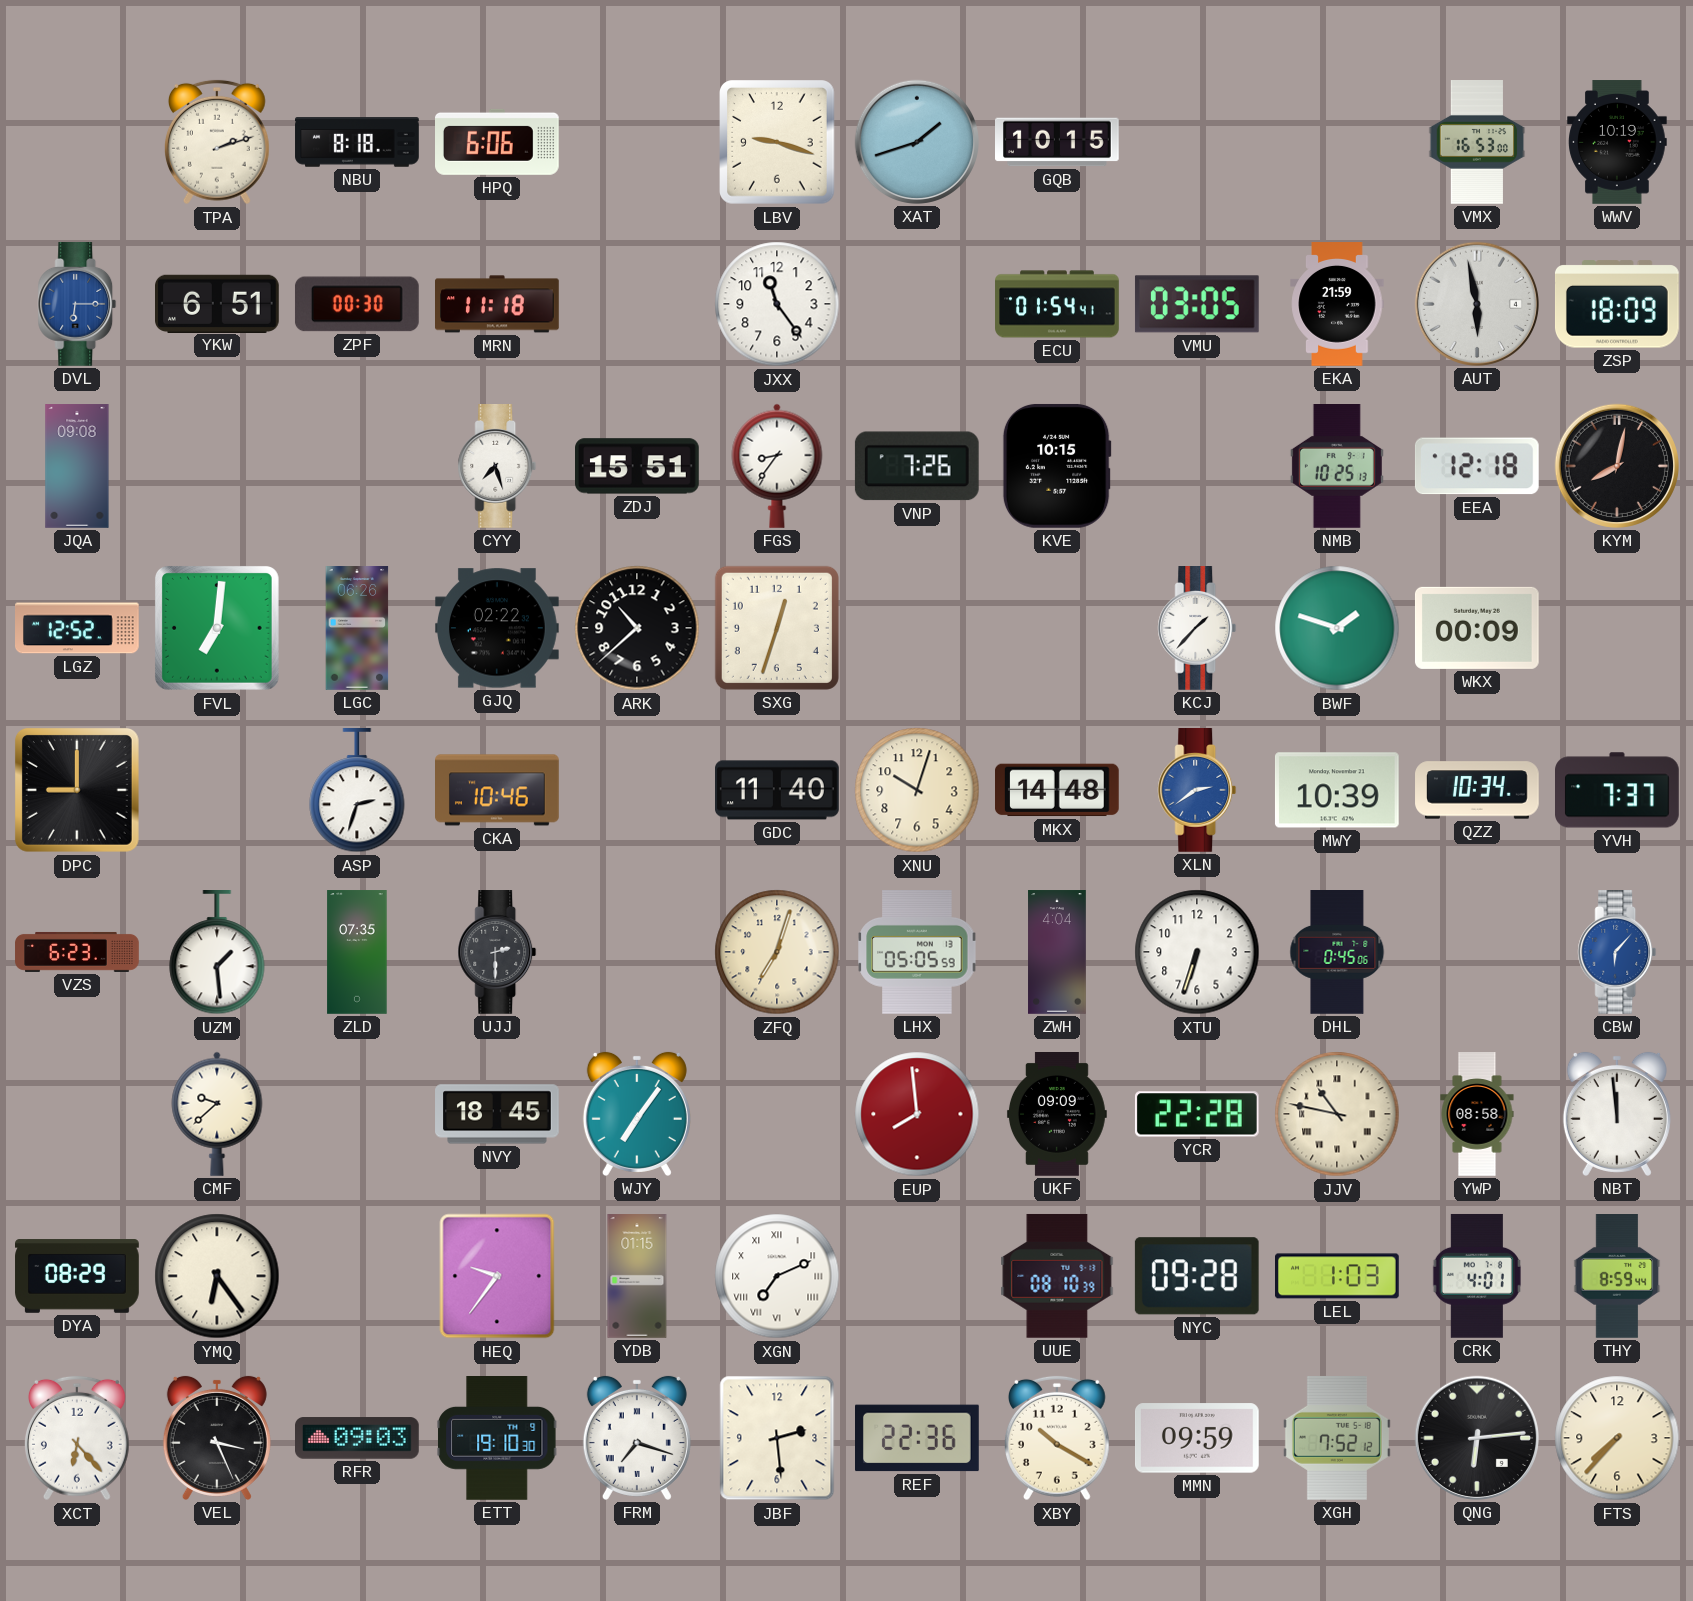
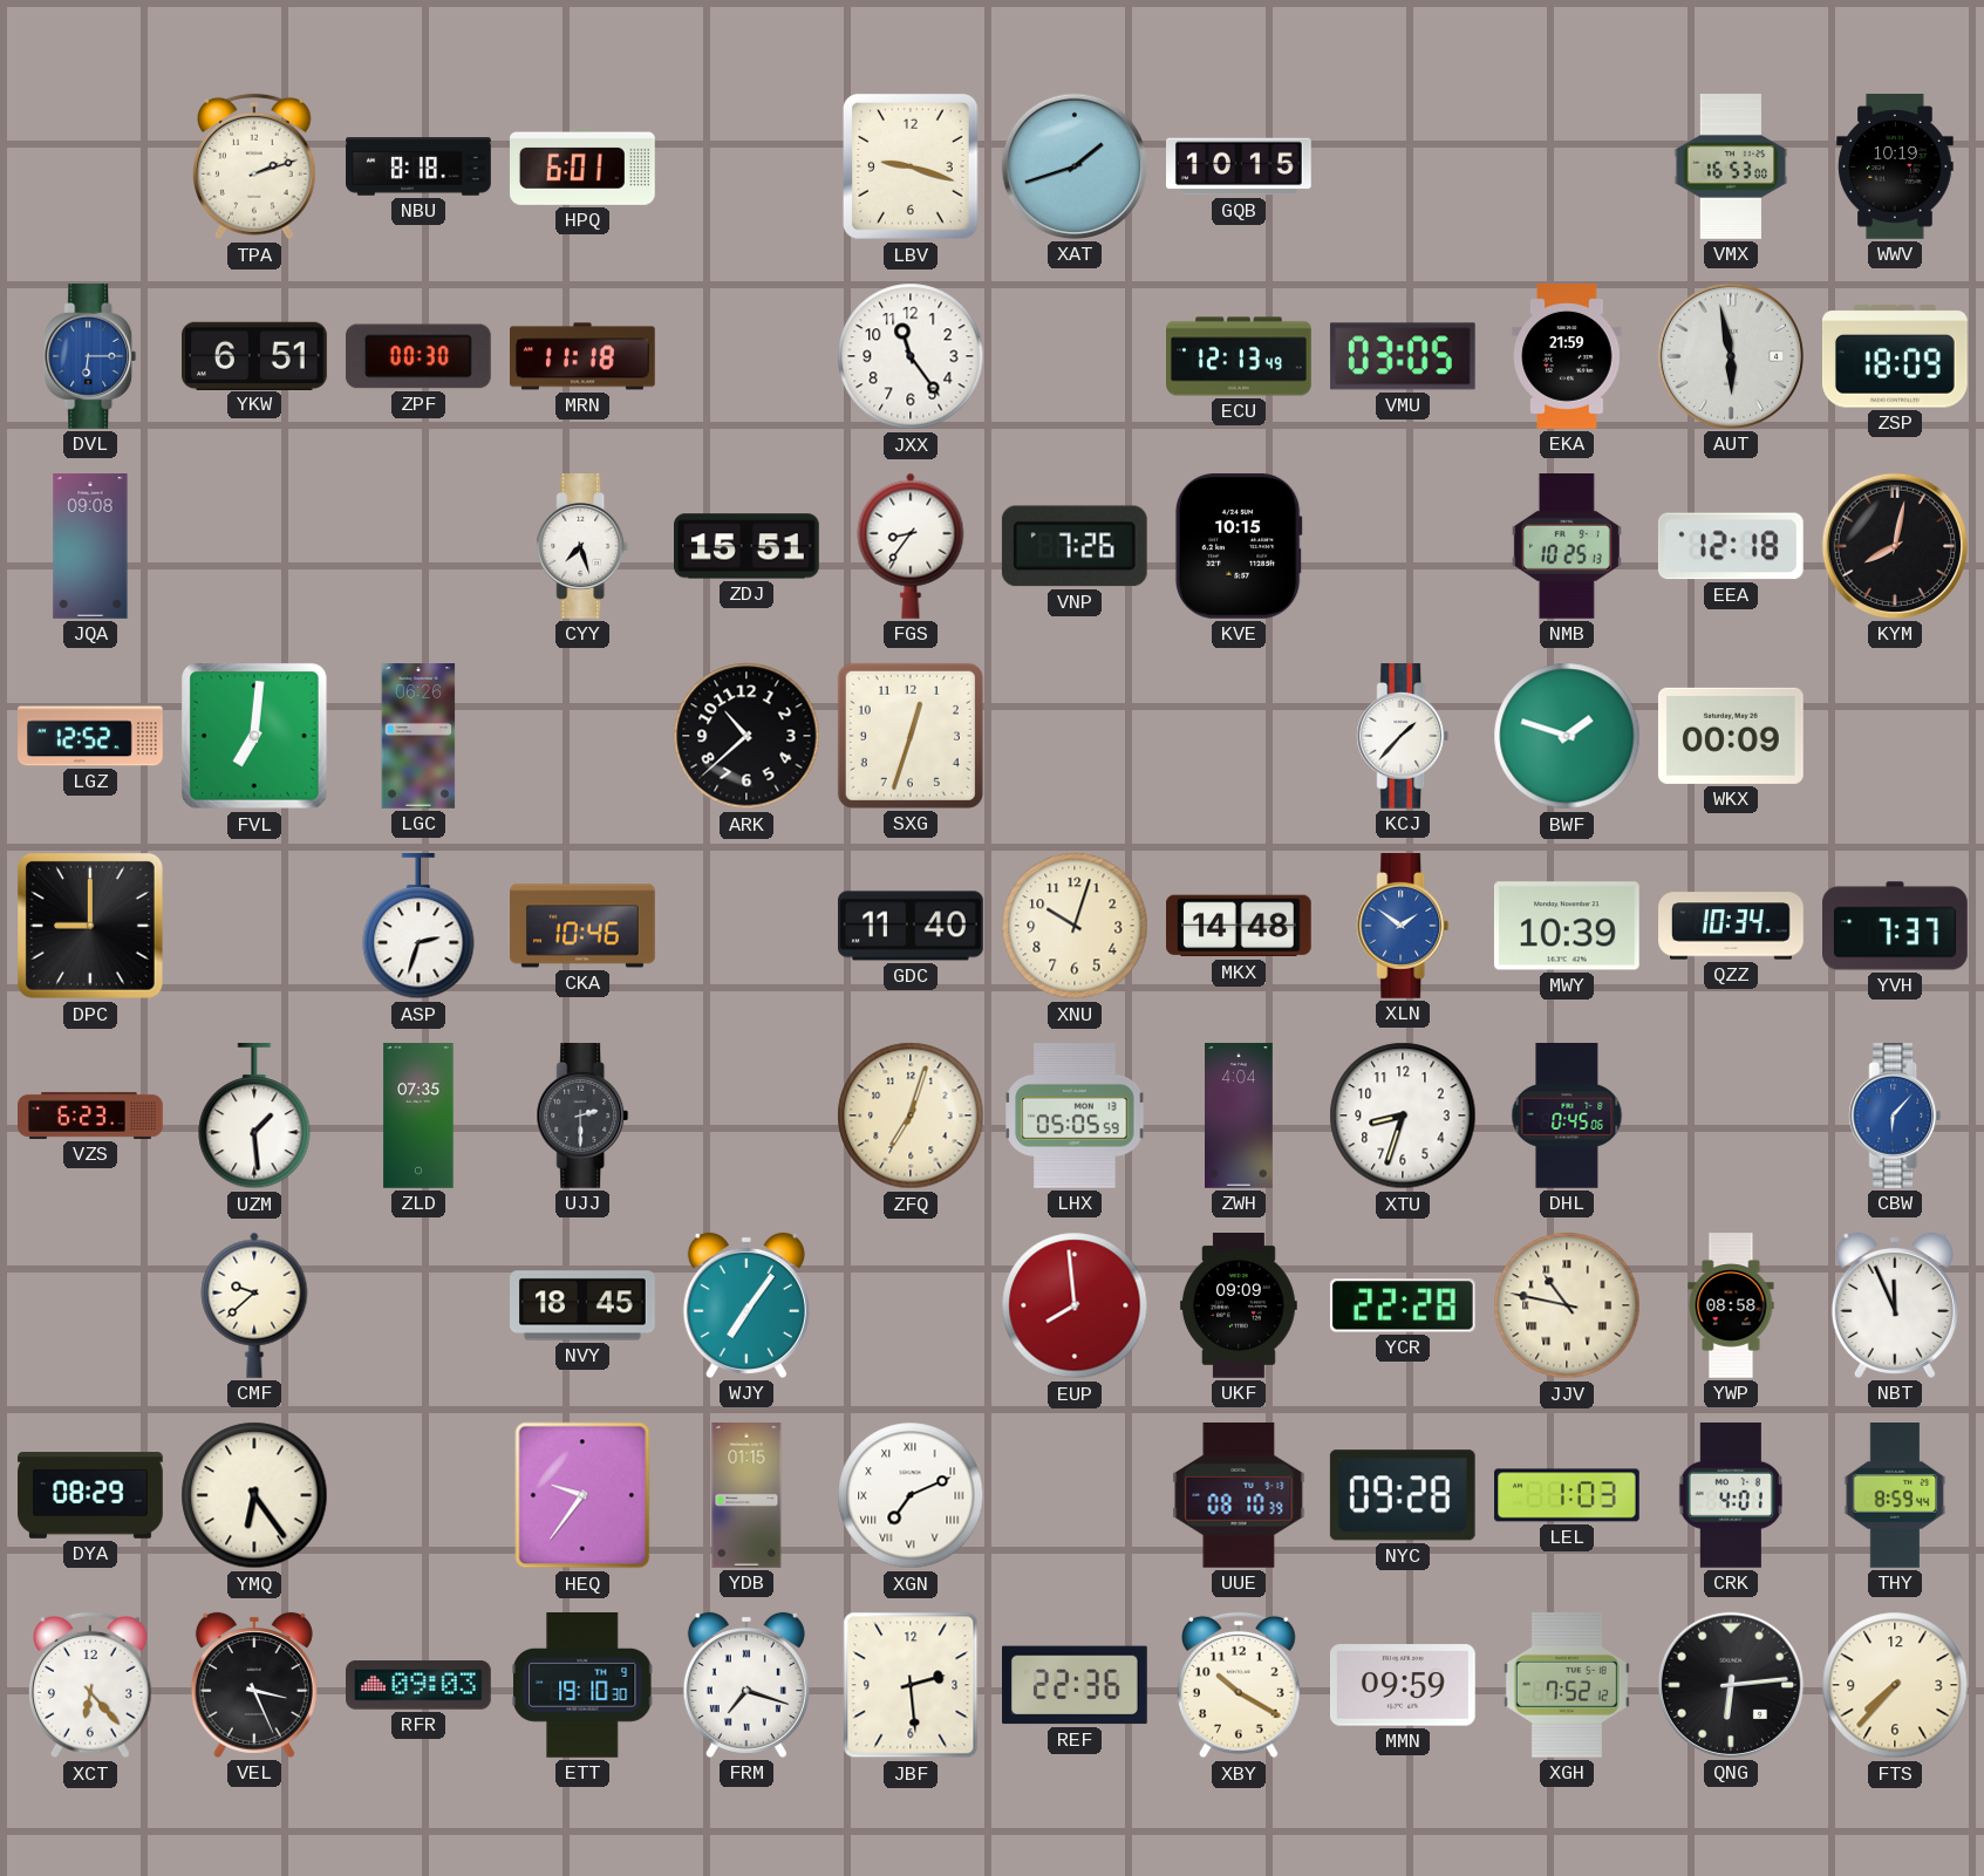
HPQ: 6:06 -> 6:01 (584, 166)
ECU: 01:54 -> 12:13 (1239, 356)
GJQ: 02:22 -> none (498, 628)
XLN: 2:39 -> 1:51 (1403, 927)
XTU: 6:33 -> 8:33 (1403, 1116)
NBT: 11:59 -> 11:56 (1895, 1305)
